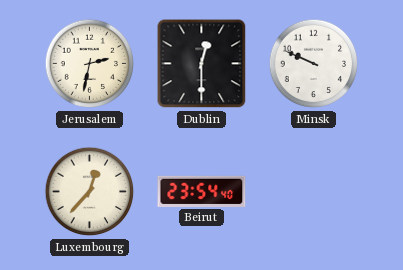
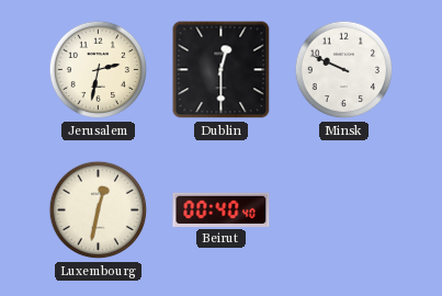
Luxembourg: 12:37 -> 12:32 (99, 210)
Beirut: 23:54 -> 00:40 (222, 209)
